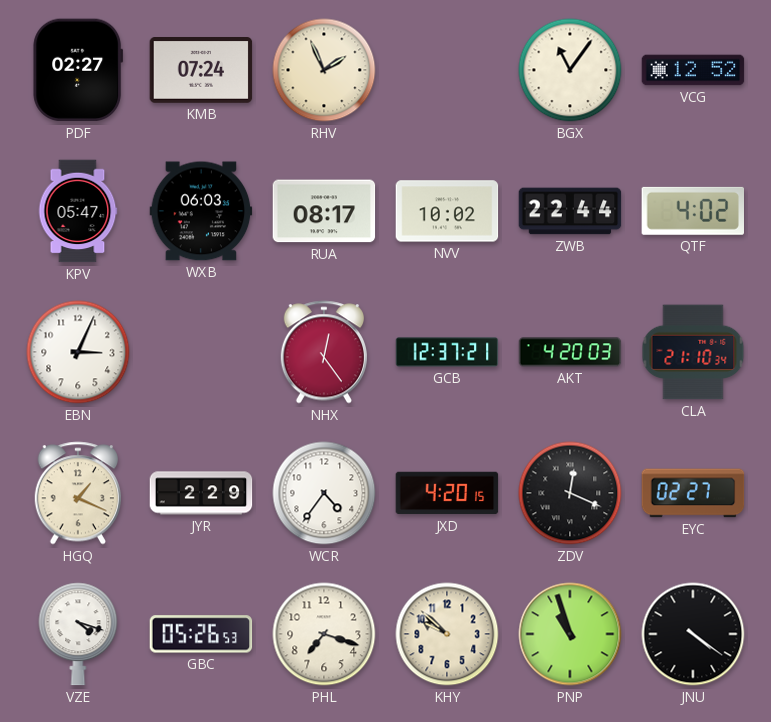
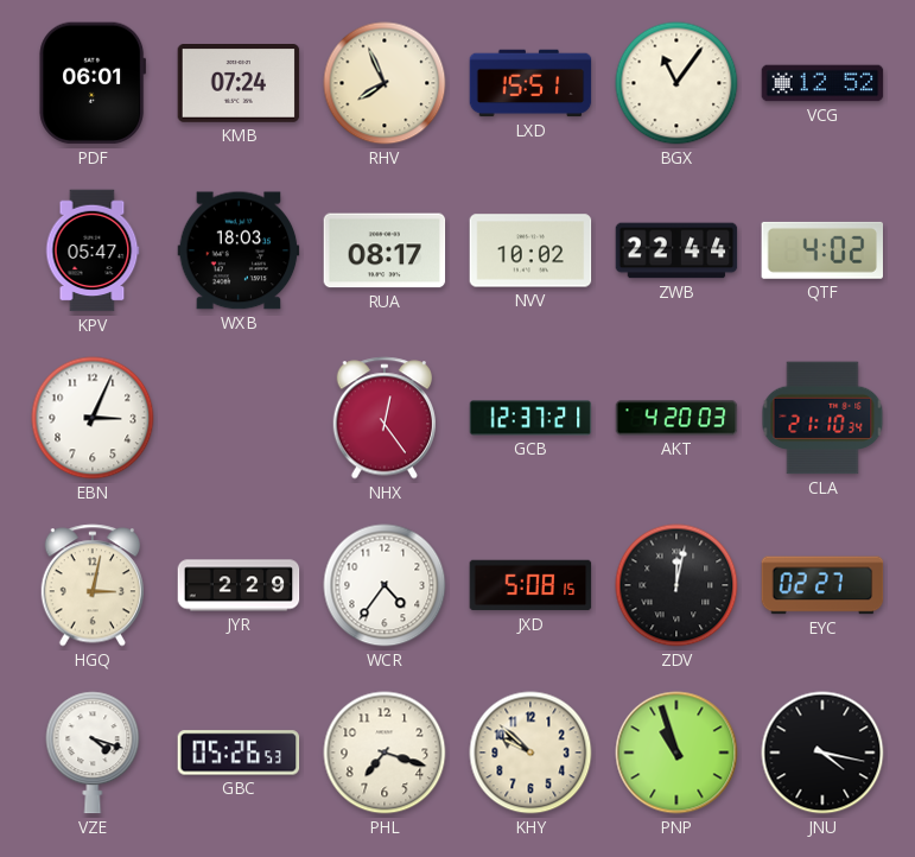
PDF: 02:27 -> 06:01 (93, 83)
RHV: 1:56 -> 7:56 (385, 83)
LXD: none -> 15:51 (530, 83)
WXB: 06:03 -> 18:03 (239, 250)
HGQ: 1:19 -> 3:02 (91, 585)
JXD: 4:20 -> 5:08 (530, 585)
ZDV: 12:19 -> 12:02 (676, 585)
JNU: 4:21 -> 4:17 (822, 753)
